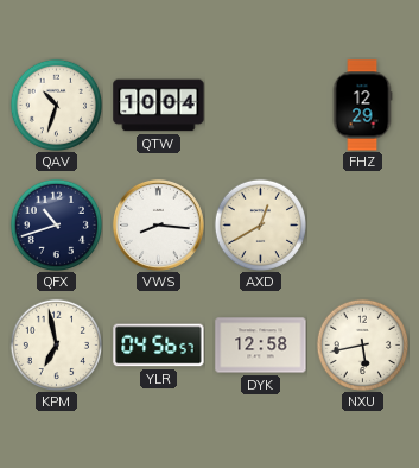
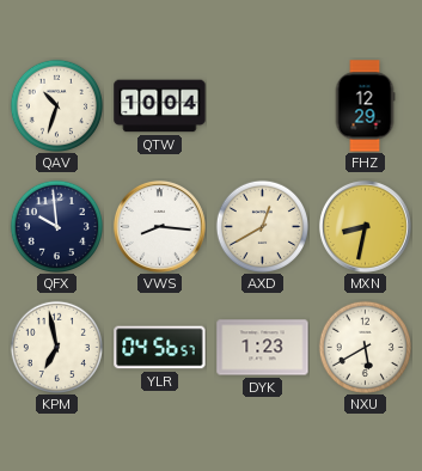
QFX: 10:42 -> 9:59 (56, 226)
MXN: none -> 8:32 (365, 226)
DYK: 12:58 -> 1:23 (263, 348)
NXU: 5:43 -> 5:40 (365, 347)
